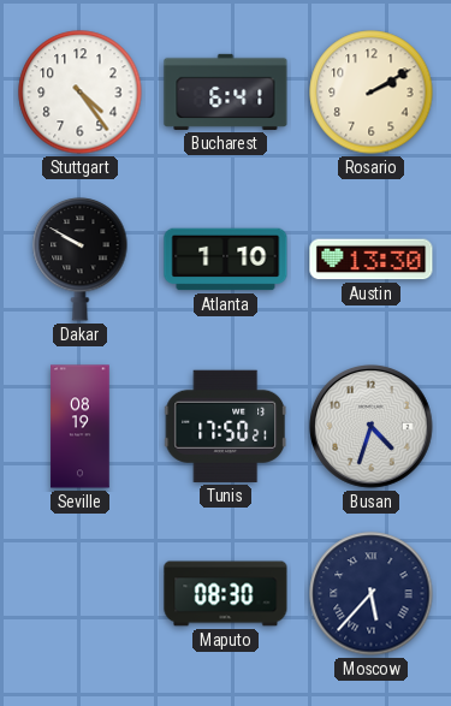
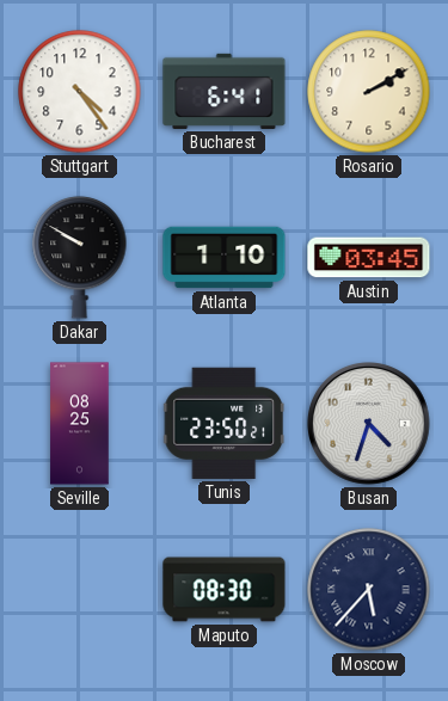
Austin: 13:30 -> 03:45 (369, 258)
Seville: 08:19 -> 08:25 (80, 424)
Tunis: 17:50 -> 23:50 (225, 423)
